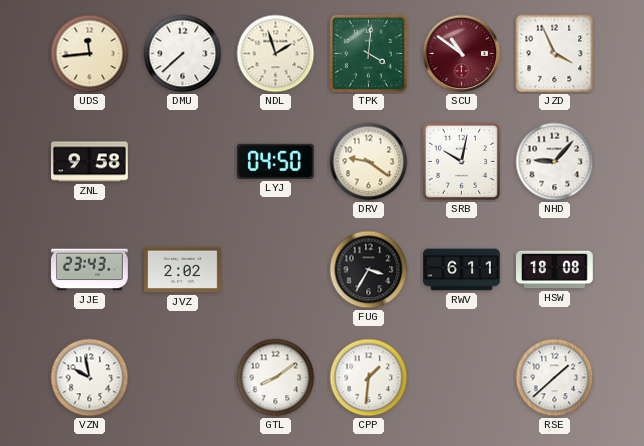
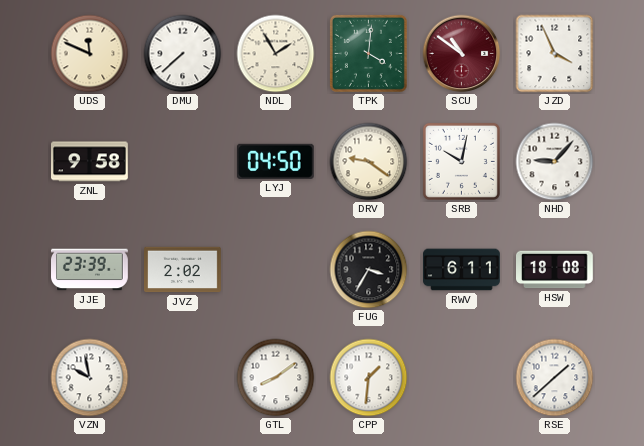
UDS: 11:44 -> 11:49 (90, 54)
NDL: 1:57 -> 1:55 (276, 54)
JJE: 23:43 -> 23:39 (90, 270)
